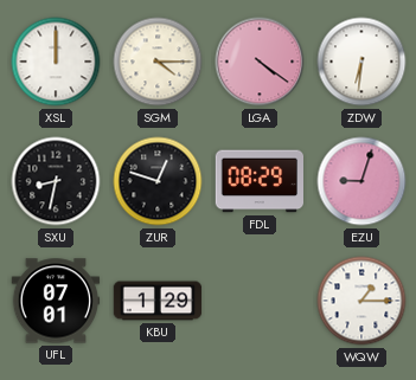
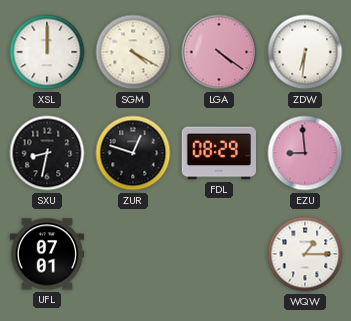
SGM: 4:15 -> 4:20 (133, 52)
EZU: 9:03 -> 8:59 (305, 153)
KBU: 1:29 -> none (158, 301)
